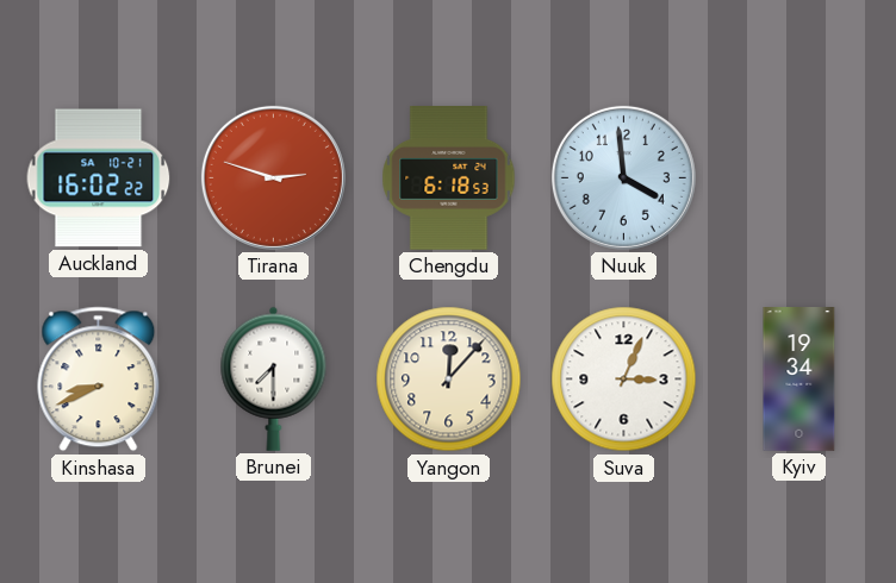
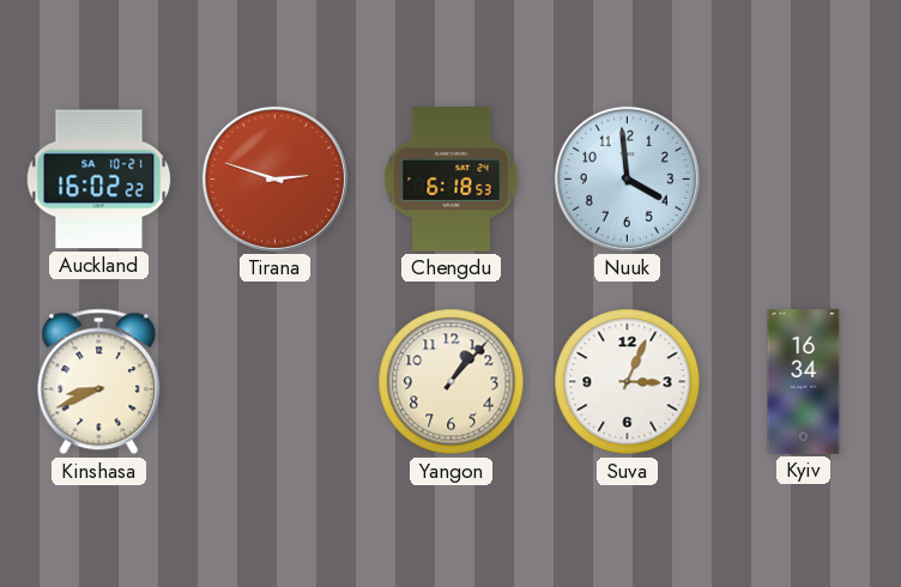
Brunei: 7:30 -> none (274, 378)
Yangon: 12:07 -> 1:07 (452, 382)
Kyiv: 19:34 -> 16:34 (804, 382)
